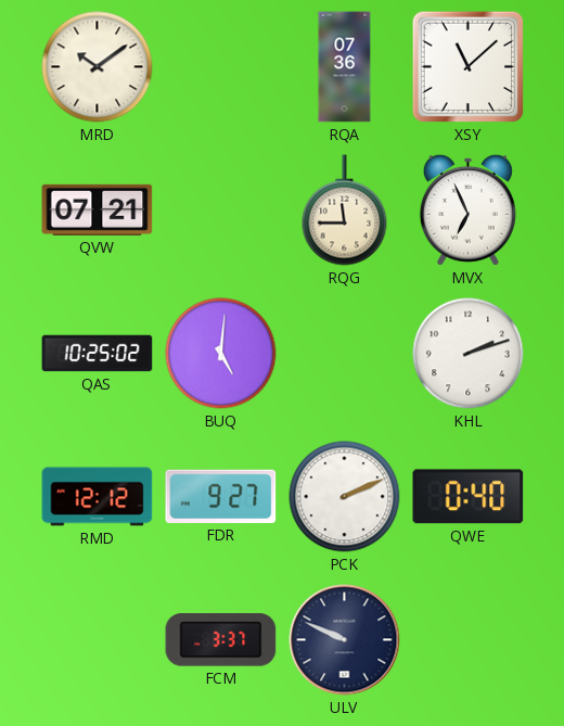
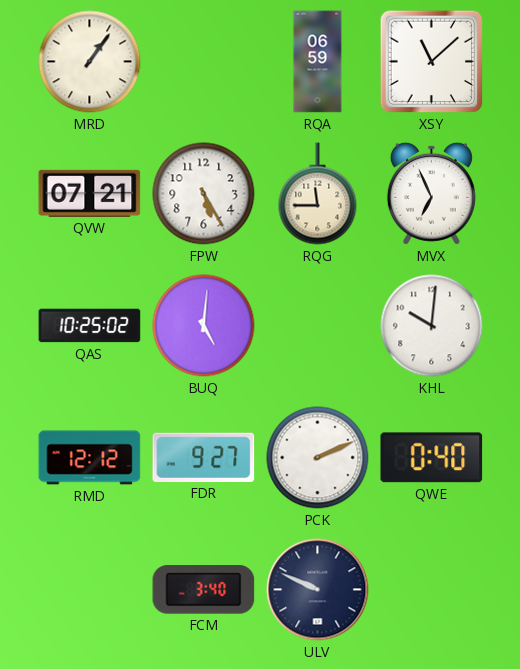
MRD: 10:09 -> 1:06 (90, 62)
RQA: 07:36 -> 06:59 (318, 62)
FPW: none -> 5:25 (204, 194)
KHL: 2:12 -> 10:01 (432, 326)
FCM: 3:37 -> 3:40 (204, 590)
